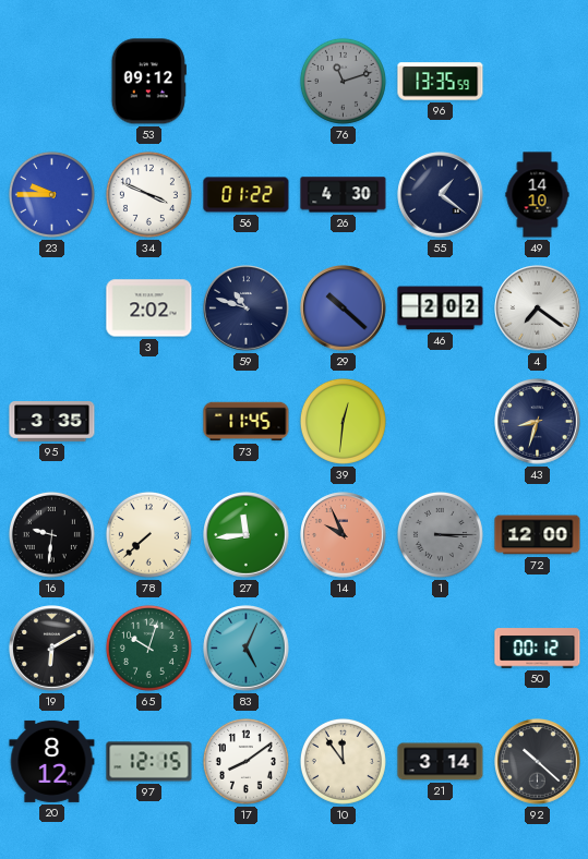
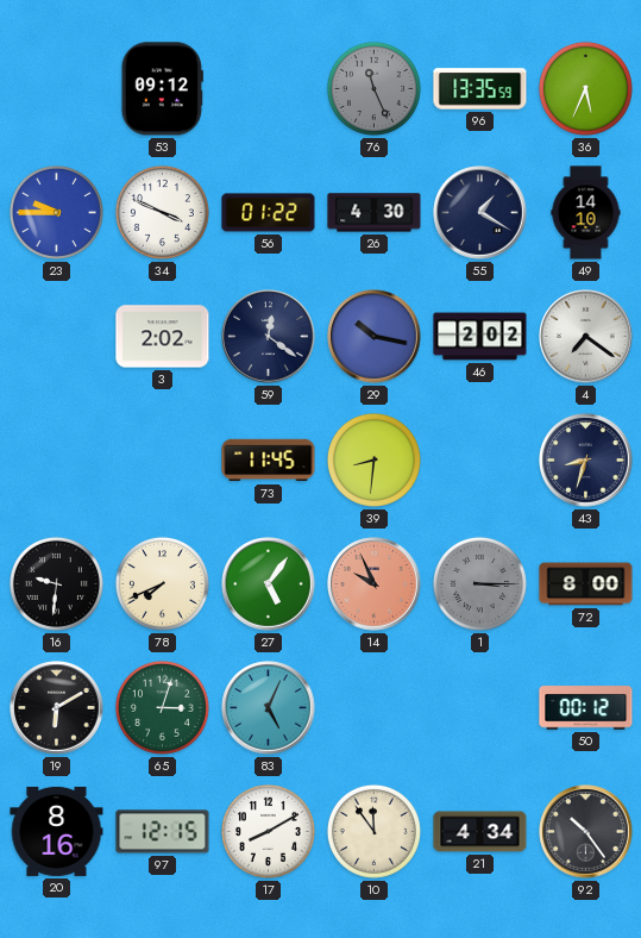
76: 11:12 -> 11:26 (373, 88)
36: none -> 5:34 (585, 88)
55: 1:21 -> 1:20 (480, 213)
59: 10:48 -> 12:21 (269, 337)
29: 10:22 -> 10:17 (375, 337)
95: 3:35 -> none (52, 422)
39: 12:31 -> 8:31 (373, 459)
78: 7:38 -> 7:41 (162, 583)
27: 11:44 -> 5:06 (269, 584)
72: 12:00 -> 8:00 (586, 584)
65: 10:03 -> 3:03 (162, 707)
20: 8:12 -> 8:16 (57, 831)
17: 8:09 -> 8:10 (268, 831)
21: 3:14 -> 4:34 (480, 832)
92: 10:22 -> 10:24 (586, 832)
